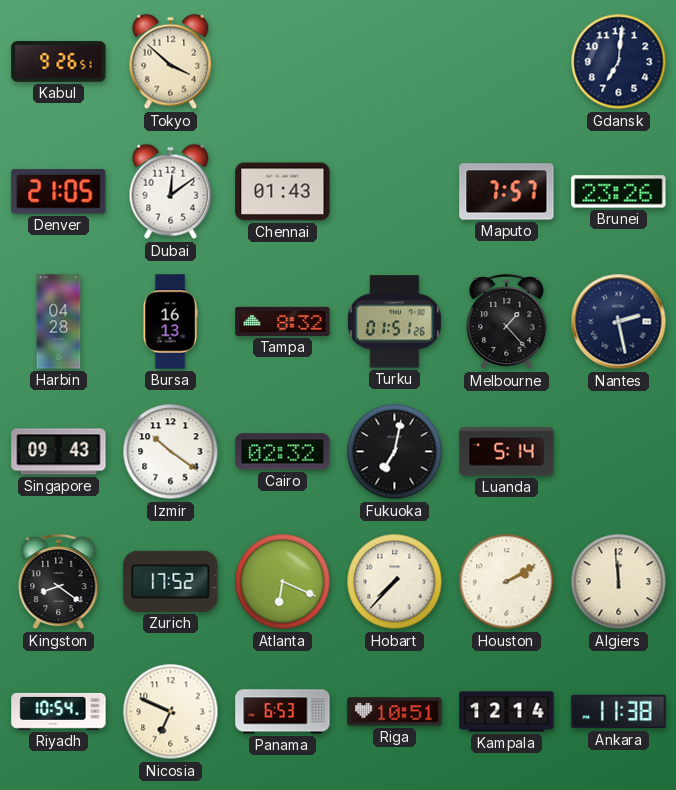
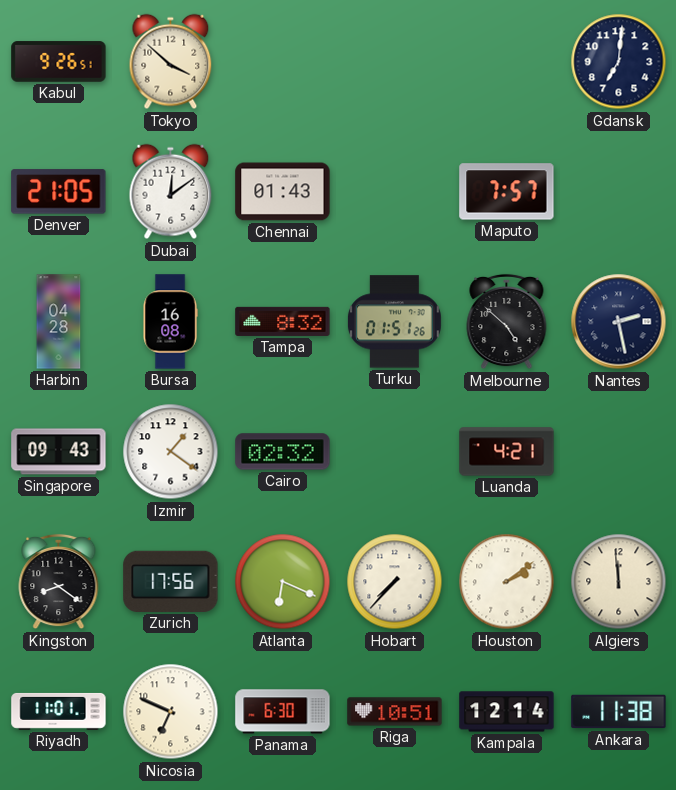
Brunei: 23:26 -> none (619, 192)
Bursa: 16:13 -> 16:08 (170, 322)
Melbourne: 1:23 -> 4:52 (507, 322)
Izmir: 10:21 -> 1:21 (171, 452)
Fukuoka: 7:02 -> none (395, 452)
Luanda: 5:14 -> 4:21 (507, 452)
Zurich: 17:52 -> 17:56 (171, 581)
Houston: 2:10 -> 2:09 (507, 582)
Riyadh: 10:54 -> 11:01 (59, 711)
Panama: 6:53 -> 6:30 (283, 712)
